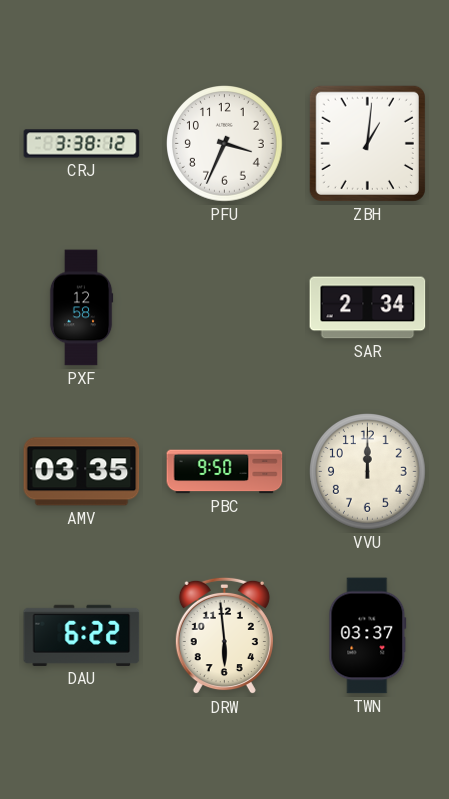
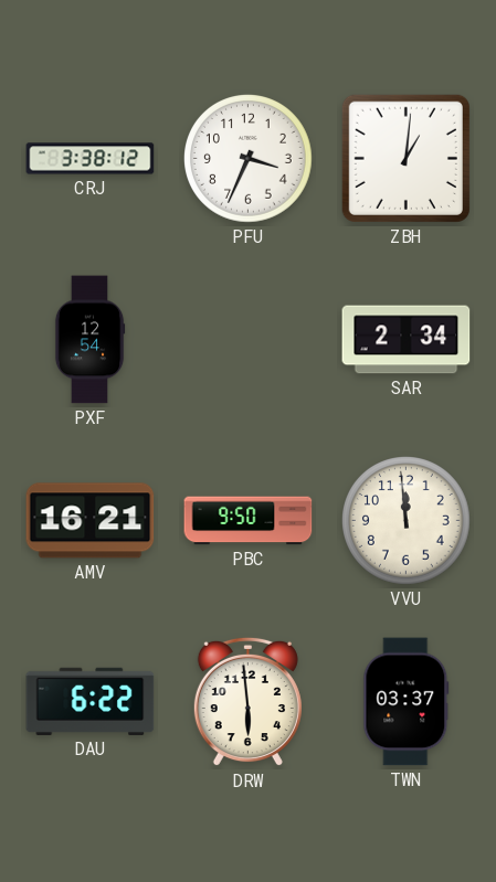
PXF: 12:58 -> 12:54 (89, 340)
AMV: 03:35 -> 16:21 (91, 521)
VVU: 12:00 -> 11:59 (407, 521)
